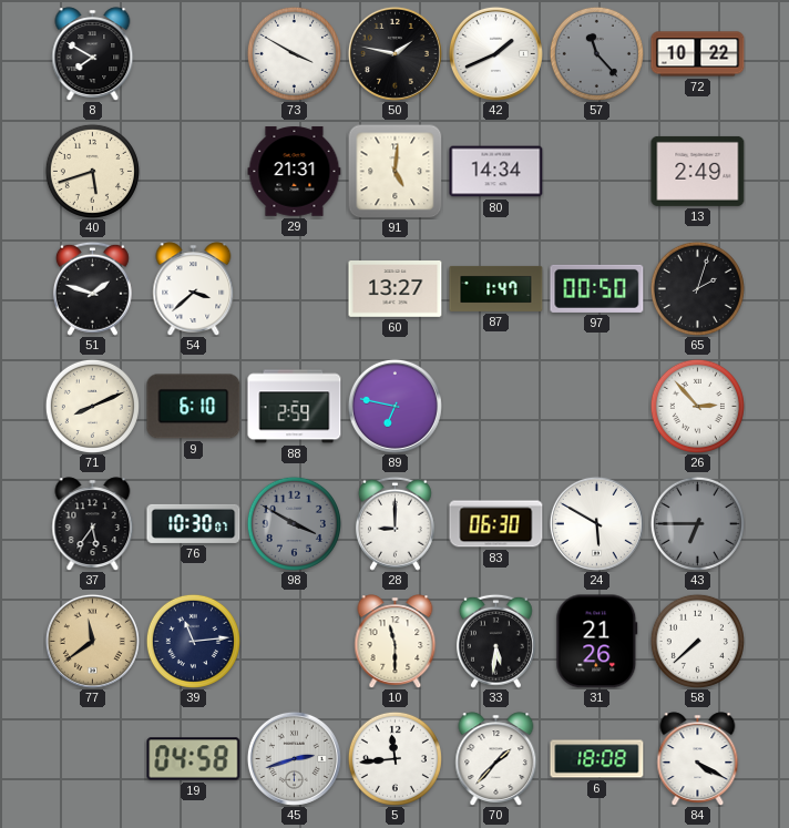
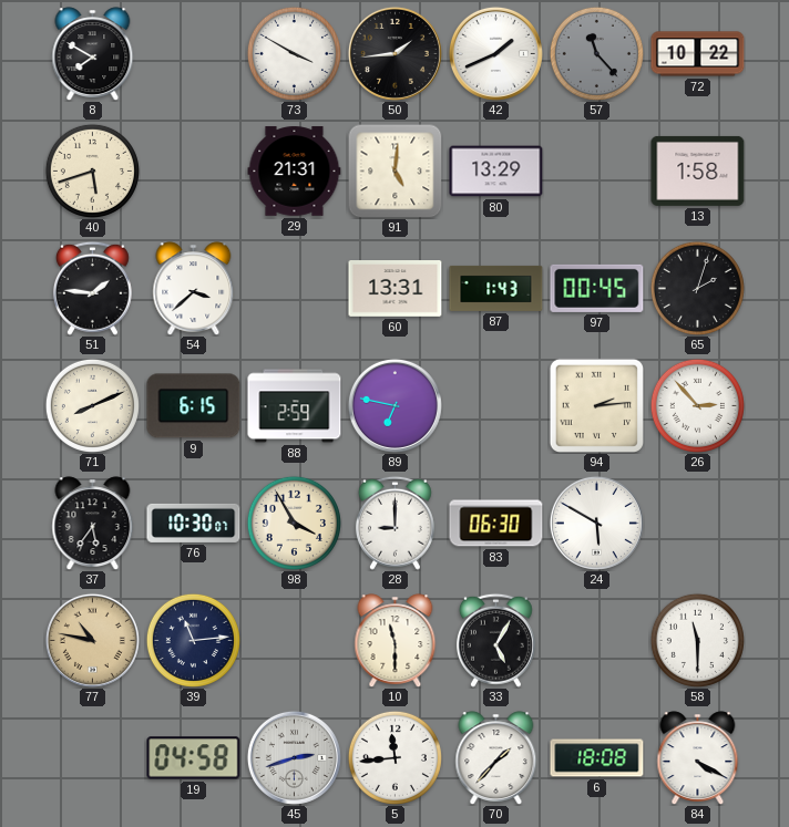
50: 1:47 -> 1:44 (394, 53)
80: 14:34 -> 13:29 (496, 172)
13: 2:49 -> 1:58 (698, 170)
51: 1:48 -> 1:46 (92, 288)
60: 13:27 -> 13:31 (396, 289)
87: 1:47 -> 1:43 (496, 288)
97: 00:50 -> 00:45 (597, 288)
9: 6:10 -> 6:15 (194, 406)
94: none -> 2:14 (596, 405)
98: 3:50 -> 3:55 (294, 523)
98 dial: grey -> cream (294, 523)
43: 6:45 -> none (697, 523)
77: 11:39 -> 10:47 (92, 640)
33: 5:31 -> 5:05 (495, 640)
31: 21:26 -> none (597, 642)
58: 7:38 -> 11:30 (697, 640)
